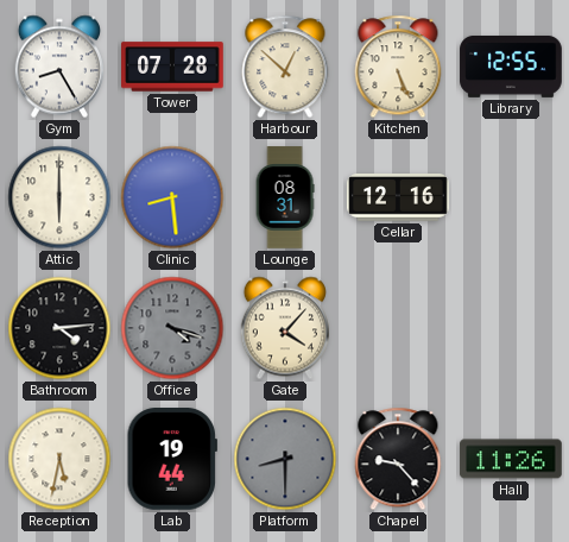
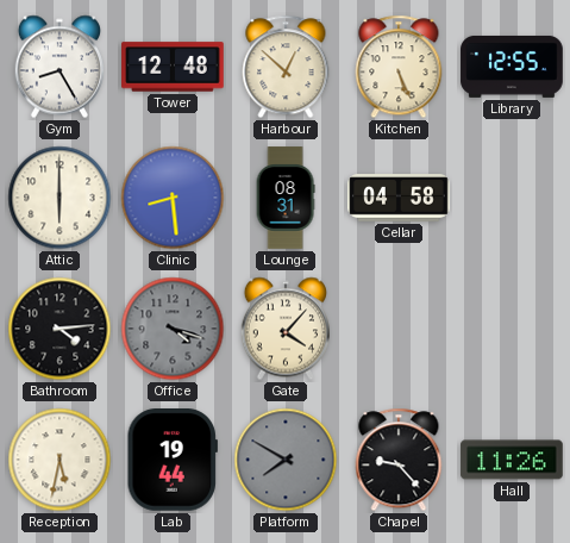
Tower: 07:28 -> 12:48 (173, 67)
Cellar: 12:16 -> 04:58 (399, 198)
Platform: 8:30 -> 7:50 (286, 460)
